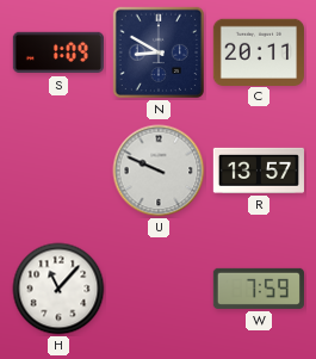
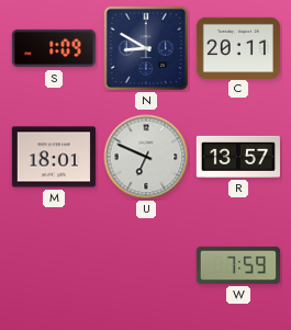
M: none -> 18:01 (54, 157)
U: 9:49 -> 6:49 (146, 157)
H: 11:07 -> none (58, 289)
